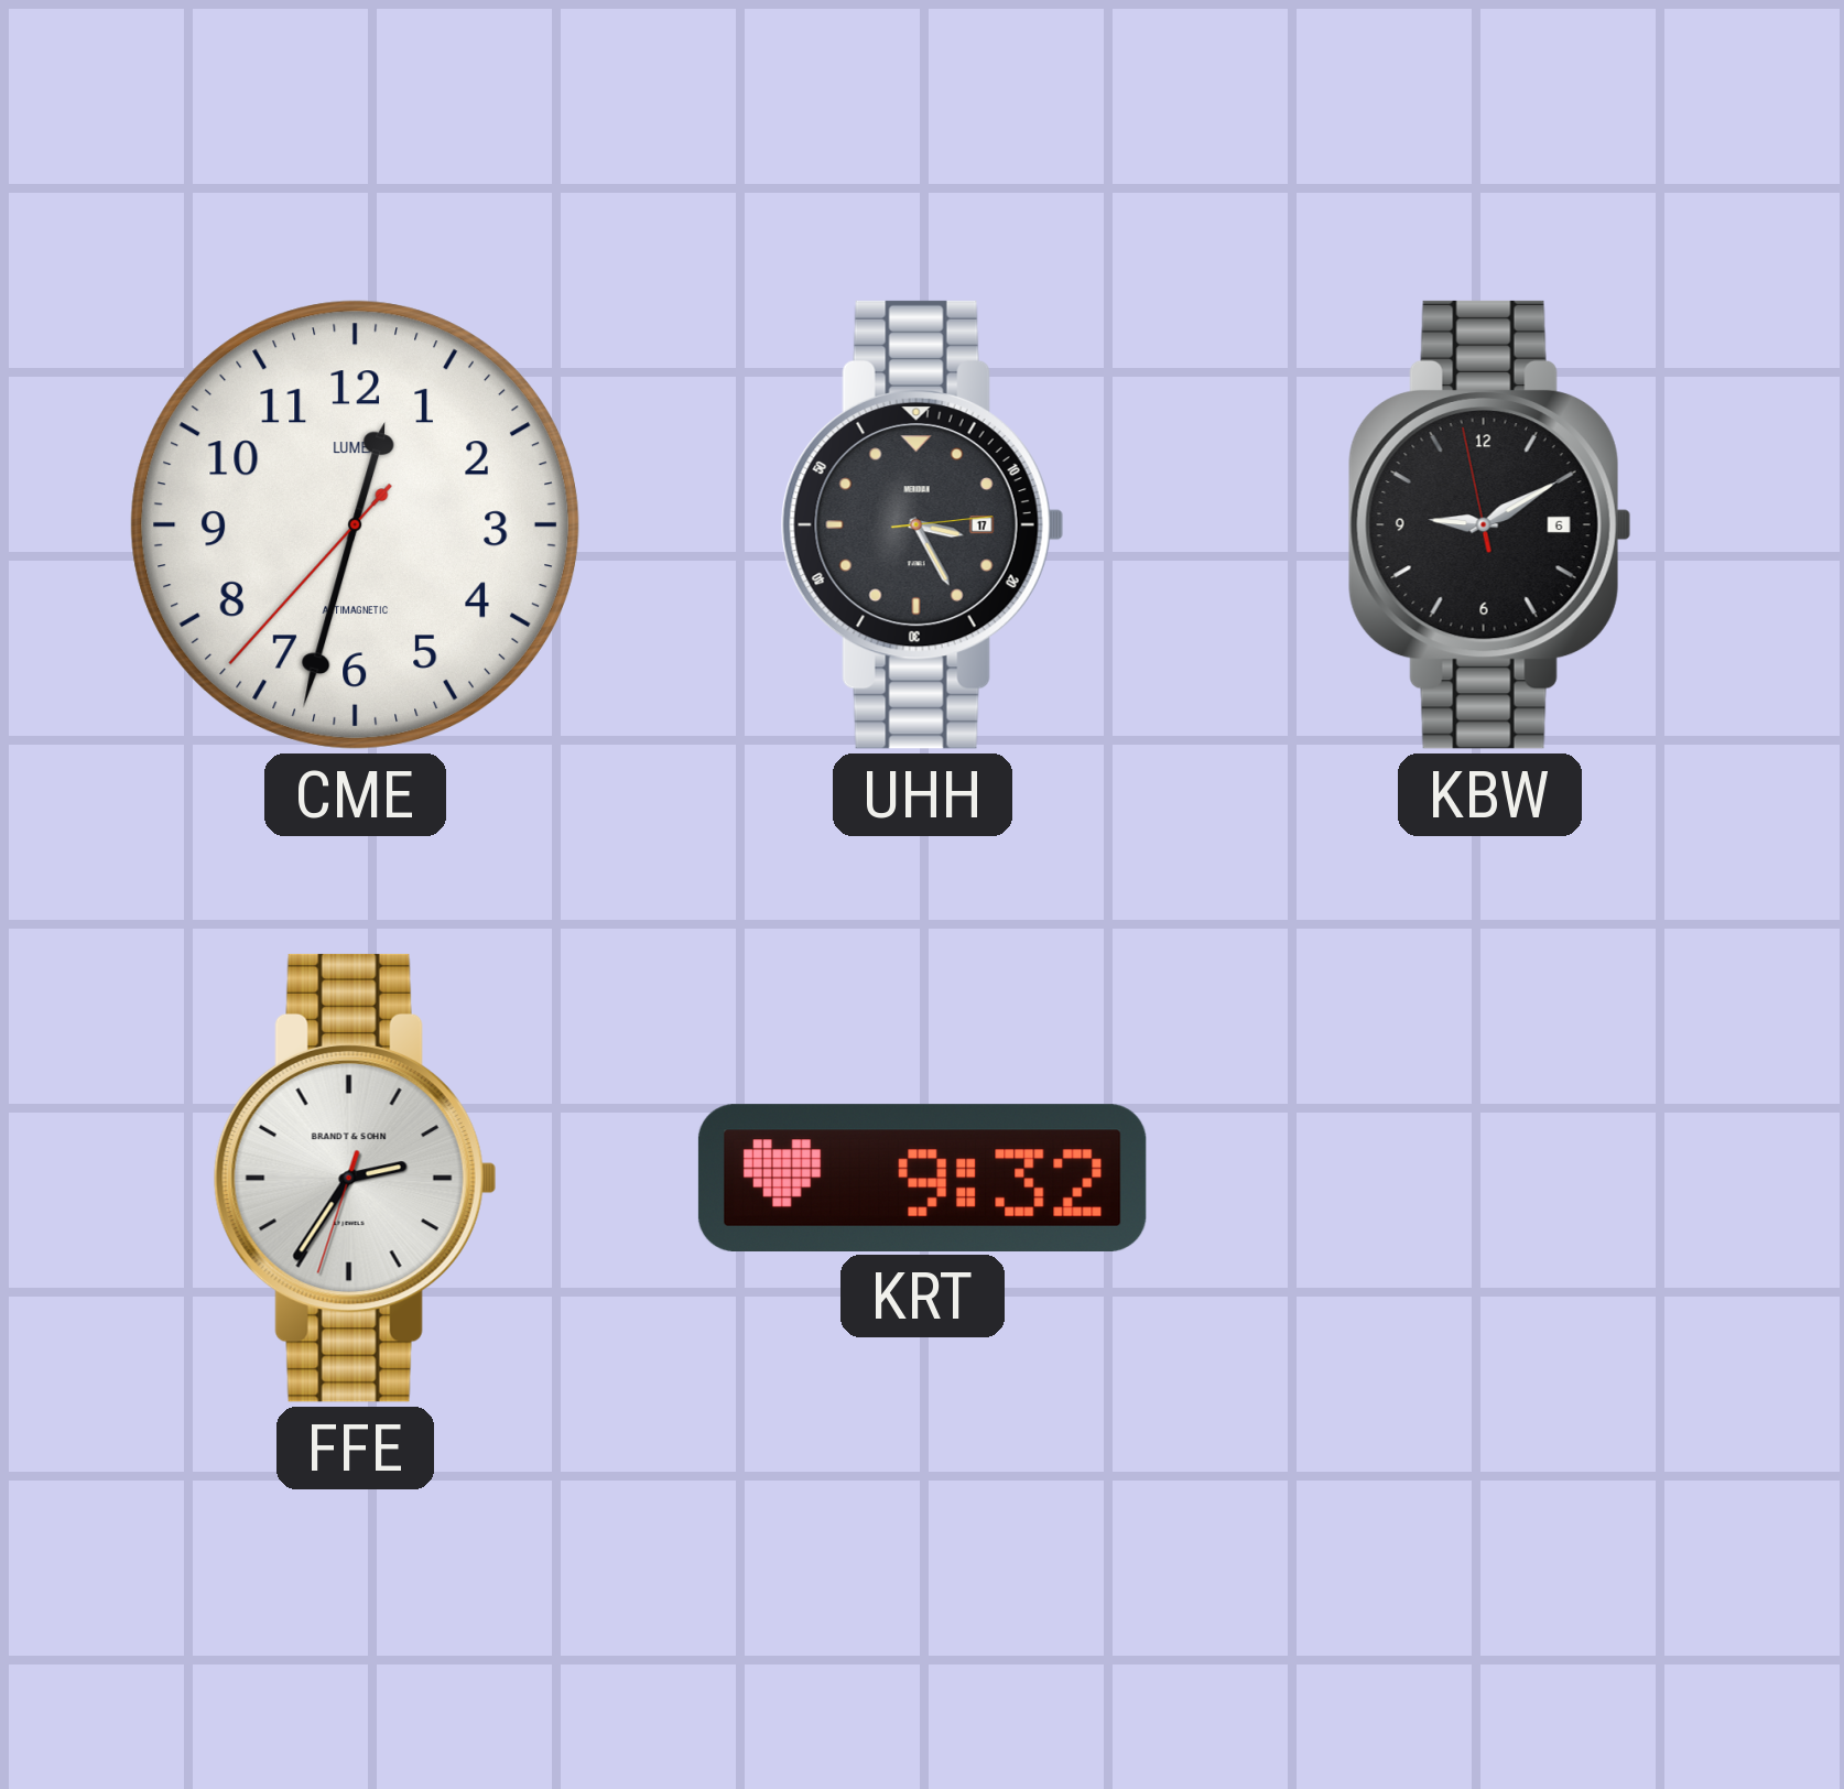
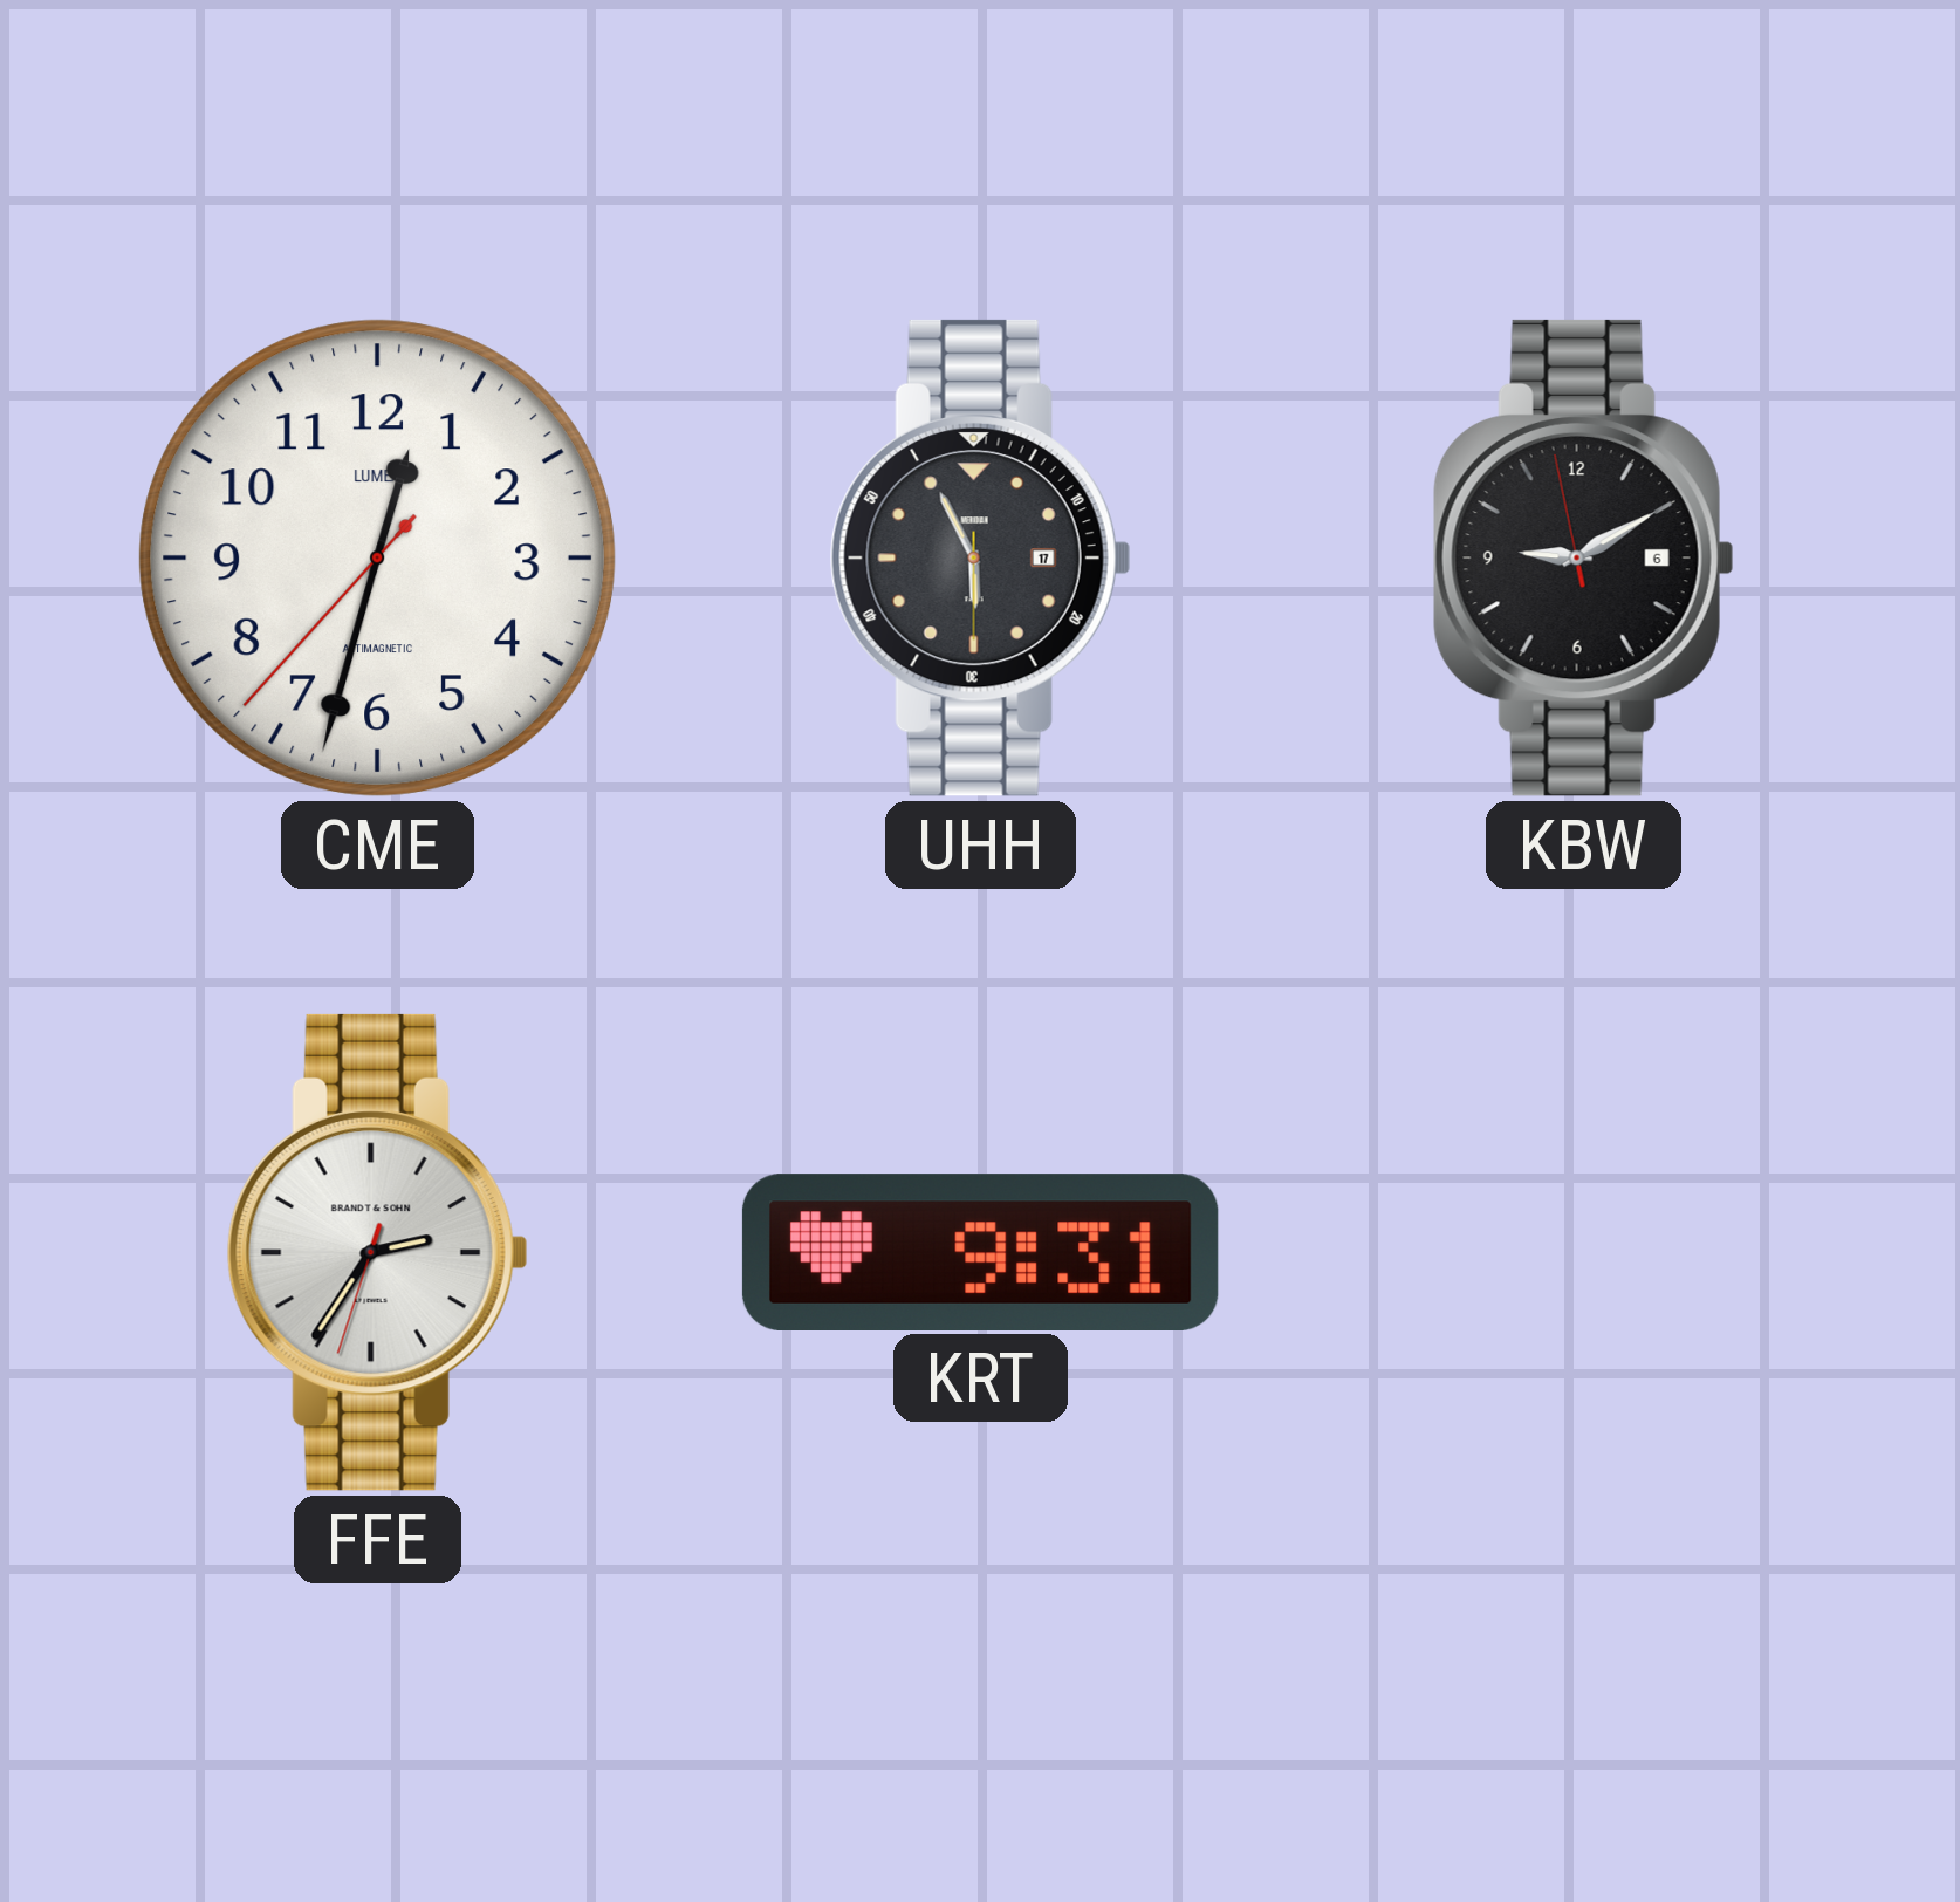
UHH: 3:25 -> 5:55 (980, 557)
KRT: 9:32 -> 9:31 (980, 1252)
